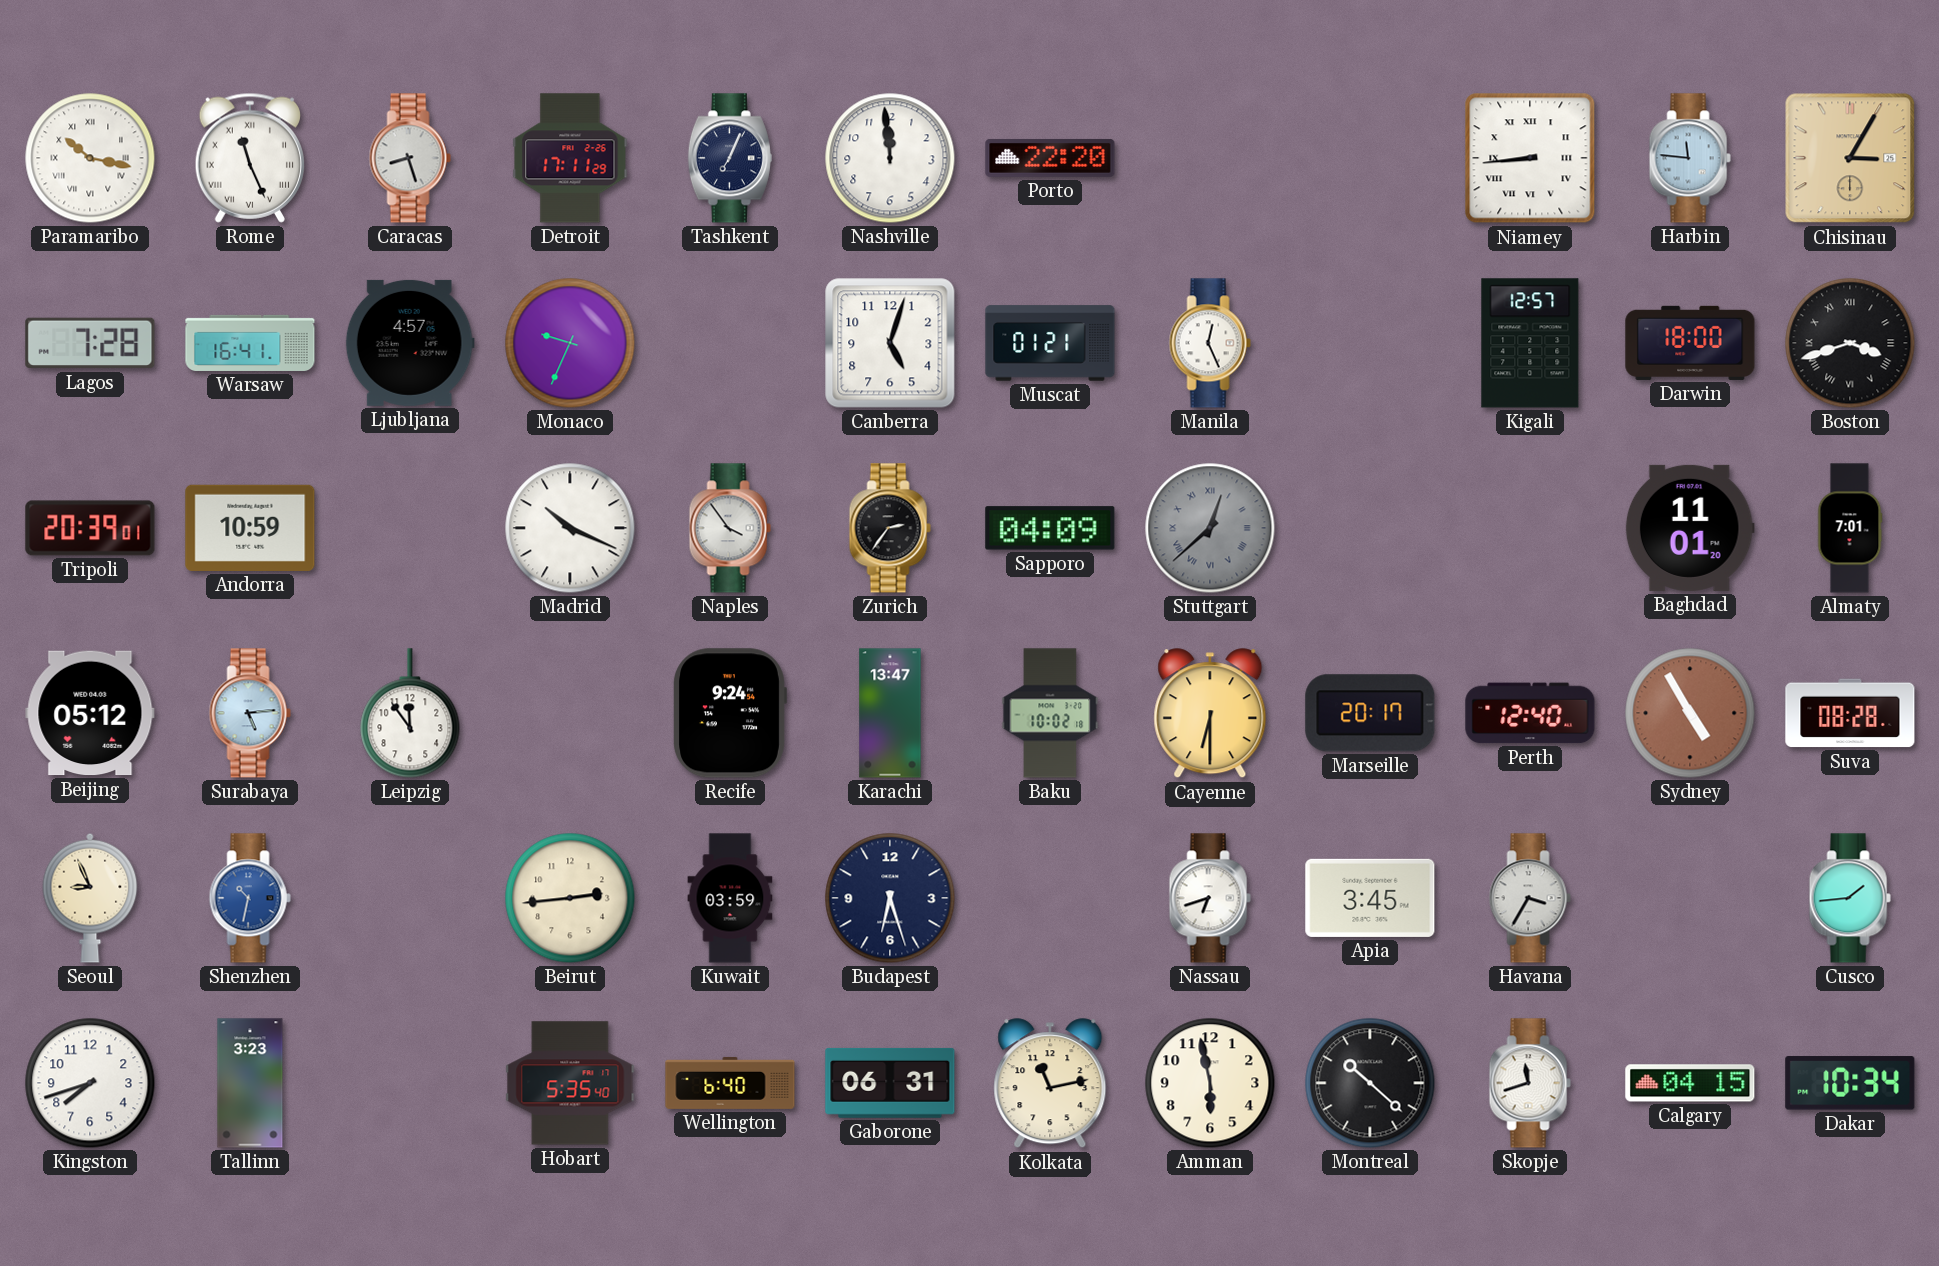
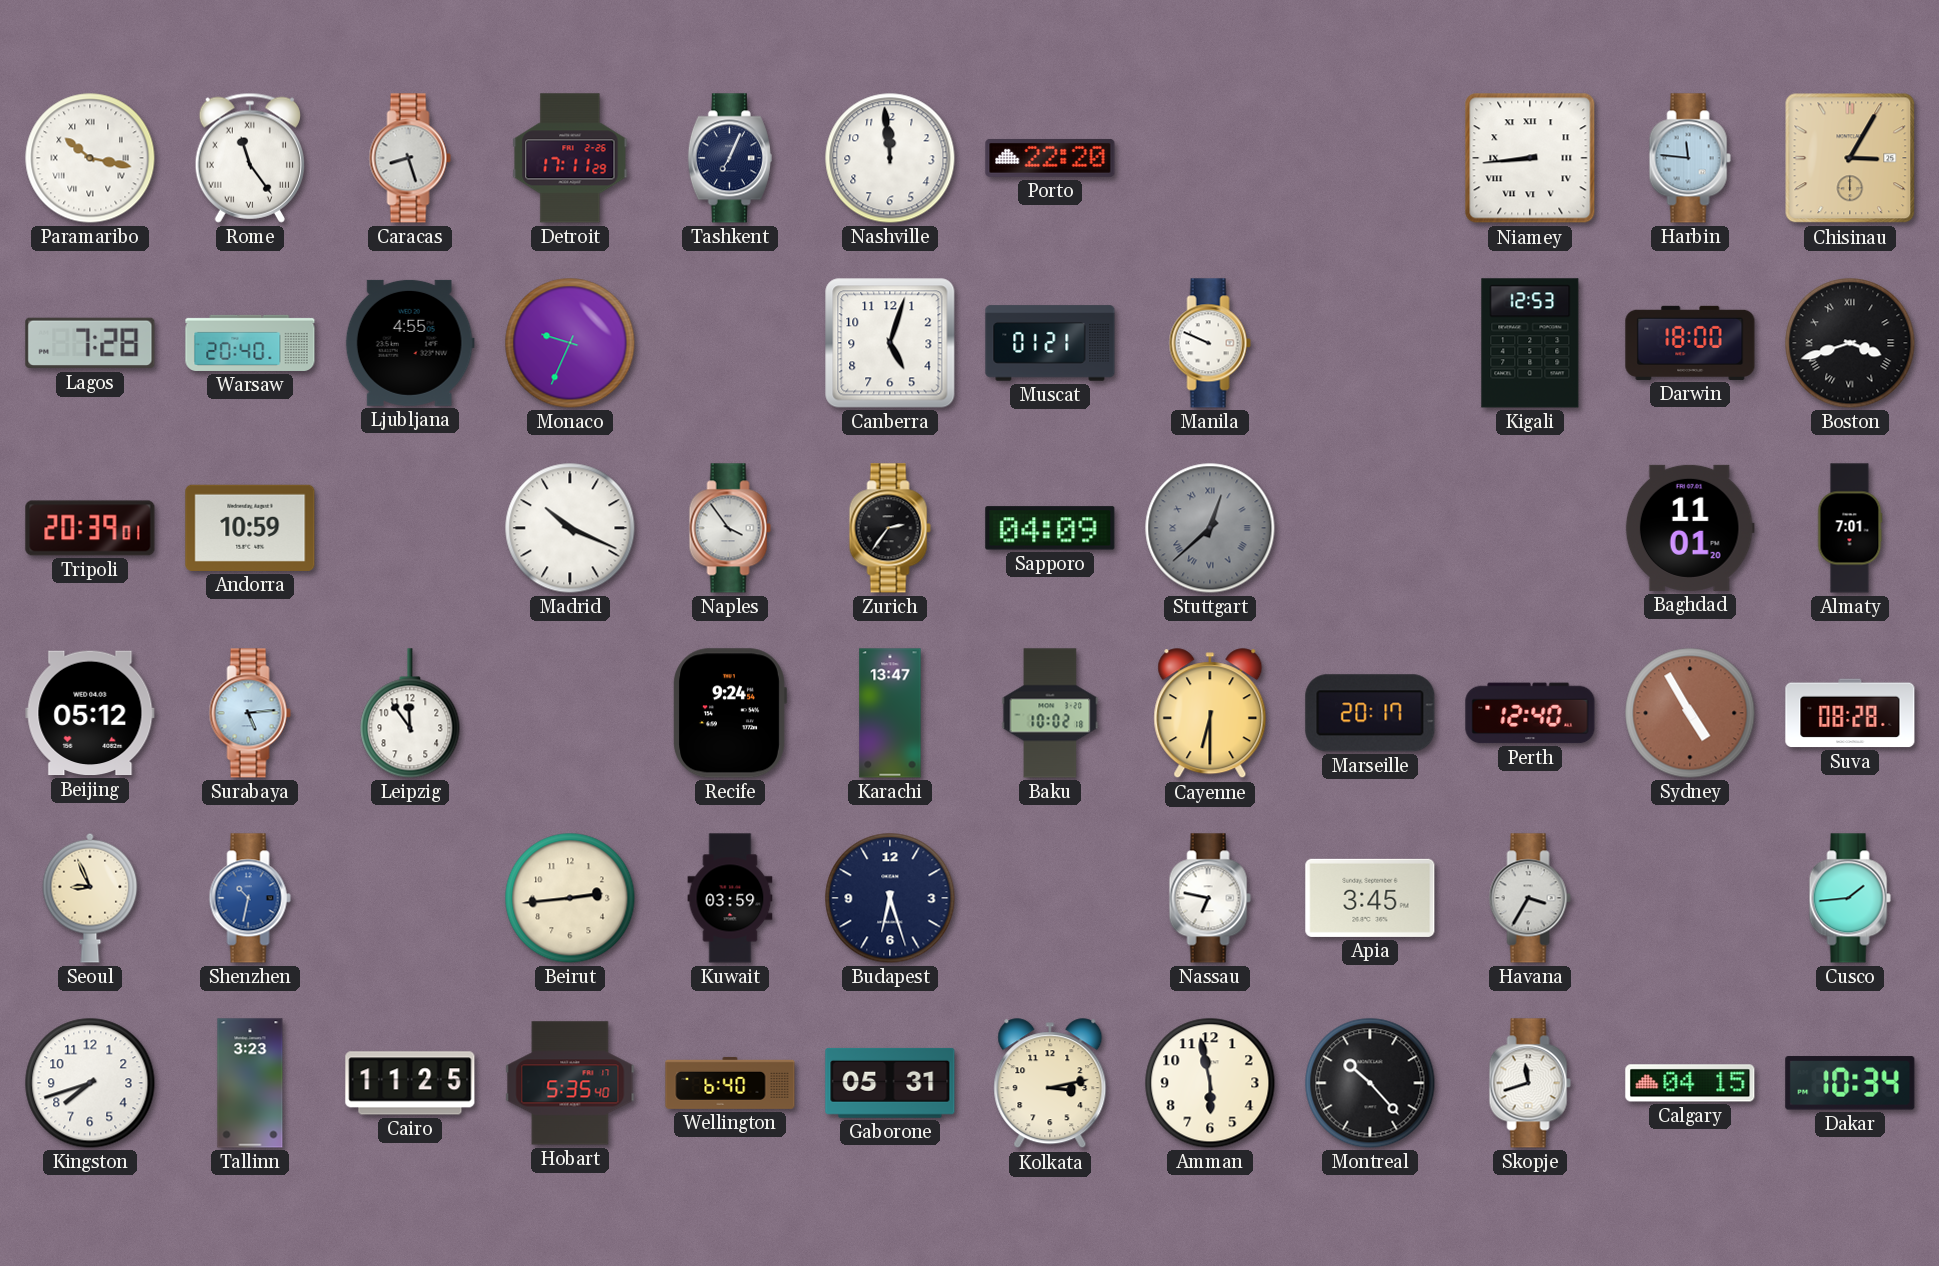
Rome: 11:26 -> 11:24 (249, 158)
Warsaw: 16:41 -> 20:40 (250, 343)
Ljubljana: 4:57 -> 4:55 (410, 343)
Manila: 12:26 -> 9:49 (1210, 343)
Kigali: 12:57 -> 12:53 (1530, 343)
Nassau: 6:42 -> 6:47 (1210, 898)
Cairo: none -> 11:25 (410, 1083)
Gaborone: 06:31 -> 05:31 (890, 1083)
Kolkata: 11:13 -> 3:13 (1050, 1084)
Montreal: 10:22 -> 10:23 (1370, 1083)
